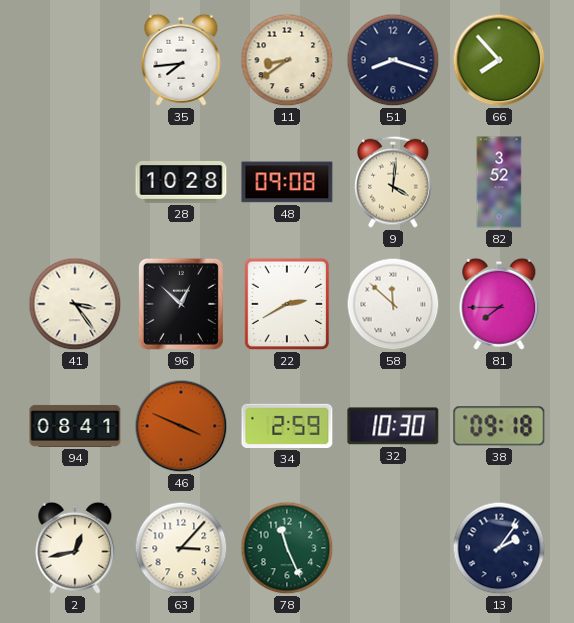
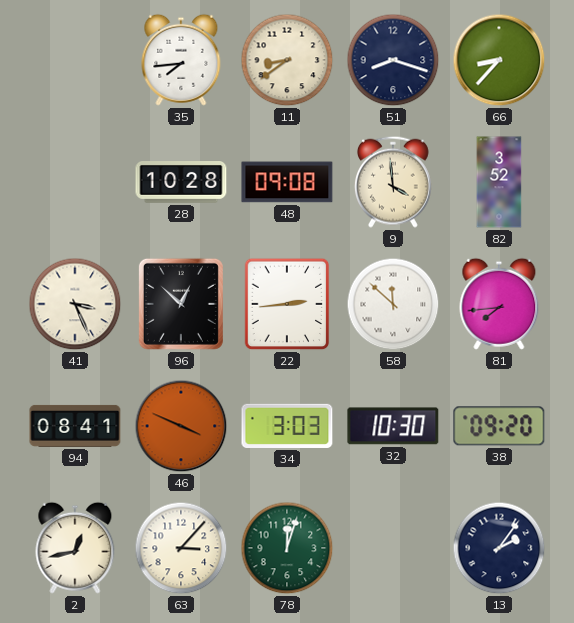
66: 7:53 -> 8:37 (499, 60)
9: 4:01 -> 3:59 (393, 182)
41: 3:24 -> 3:26 (75, 304)
22: 2:40 -> 2:44 (287, 304)
81: 7:45 -> 7:44 (499, 304)
34: 2:59 -> 3:03 (287, 426)
38: 09:18 -> 09:20 (499, 426)
78: 11:26 -> 12:03 (287, 548)
